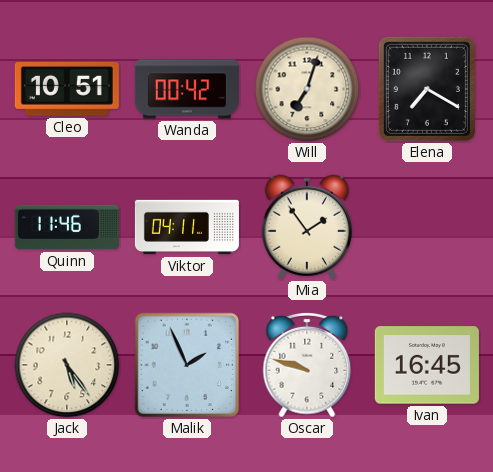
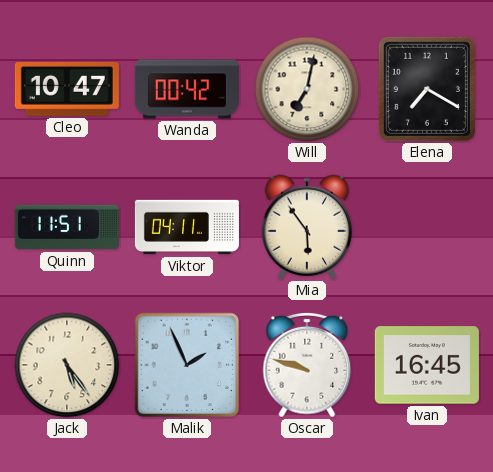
Cleo: 10:51 -> 10:47 (67, 89)
Will: 7:03 -> 7:02 (307, 89)
Quinn: 11:46 -> 11:51 (67, 227)
Mia: 1:54 -> 5:54 (307, 227)
